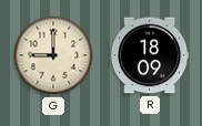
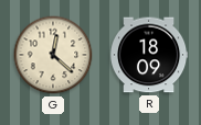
G: 9:00 -> 12:22 (53, 55)
